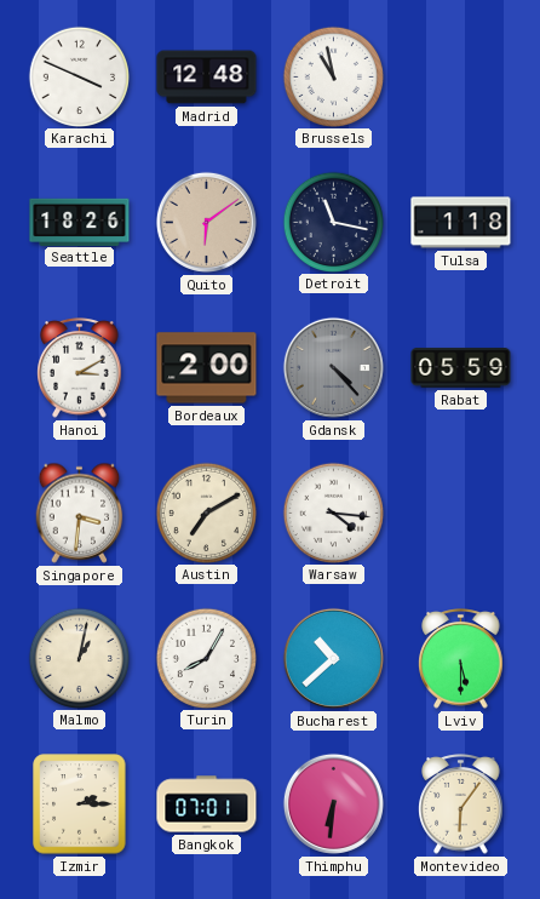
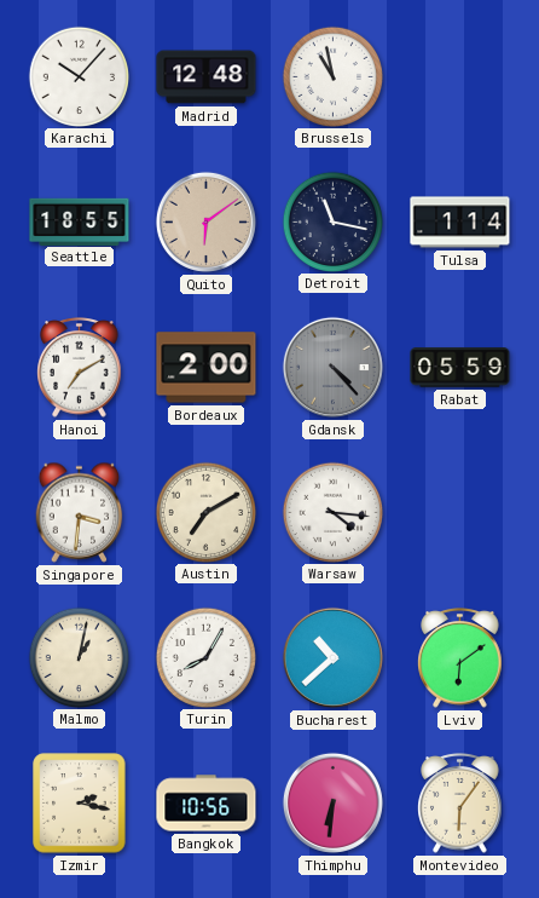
Karachi: 3:49 -> 10:07 (79, 76)
Seattle: 18:26 -> 18:55 (80, 221)
Tulsa: 1:18 -> 1:14 (460, 223)
Hanoi: 3:10 -> 7:10 (80, 368)
Lviv: 5:30 -> 6:09 (460, 658)
Izmir: 2:15 -> 2:17 (80, 804)
Bangkok: 07:01 -> 10:56 (207, 804)
